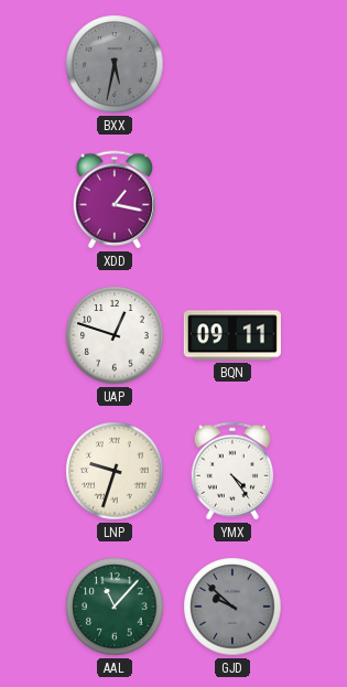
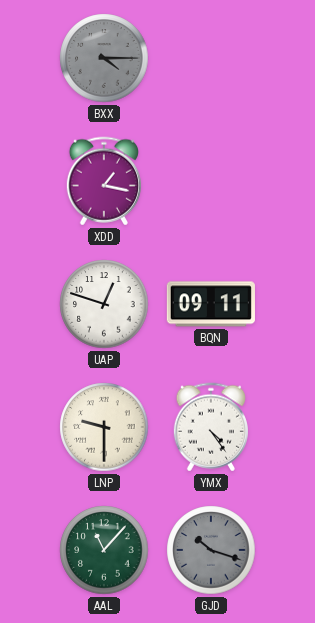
BXX: 5:32 -> 4:15 (104, 58)
LNP: 9:33 -> 9:30 (104, 427)
GJD: 9:52 -> 10:18 (211, 550)
